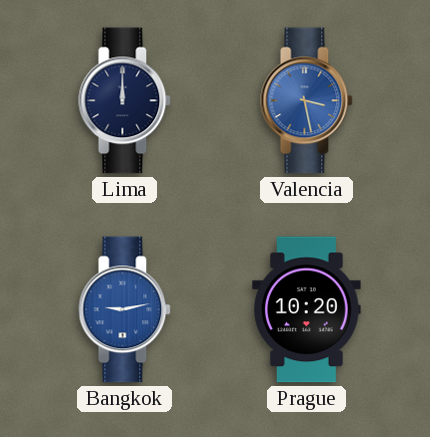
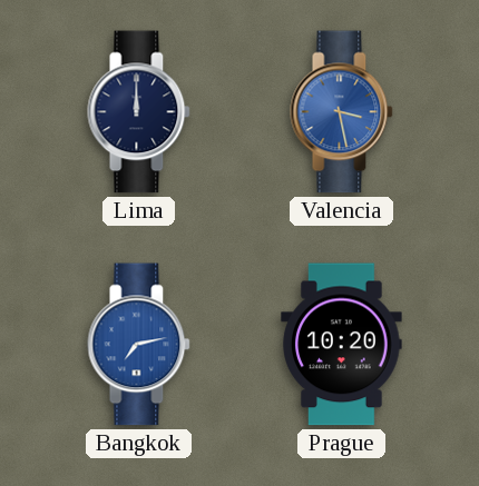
Bangkok: 9:13 -> 7:13 (139, 345)
